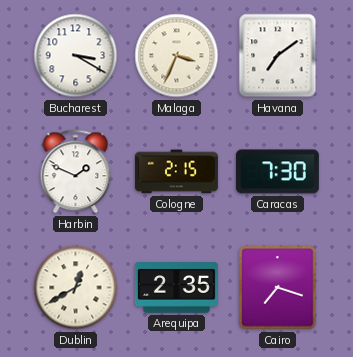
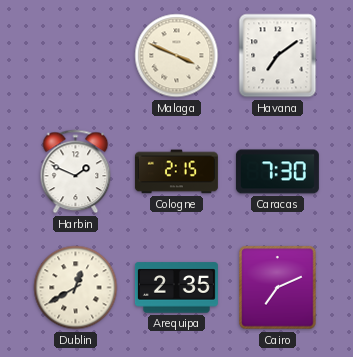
Bucharest: 3:20 -> none (76, 56)
Malaga: 3:34 -> 3:49 (177, 56)
Cairo: 7:18 -> 7:11 (278, 288)
